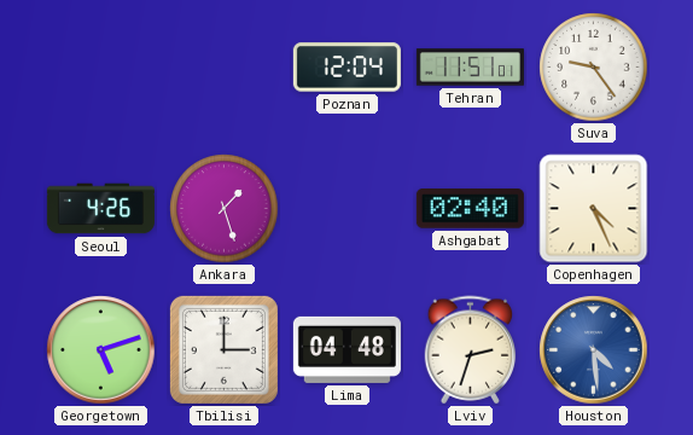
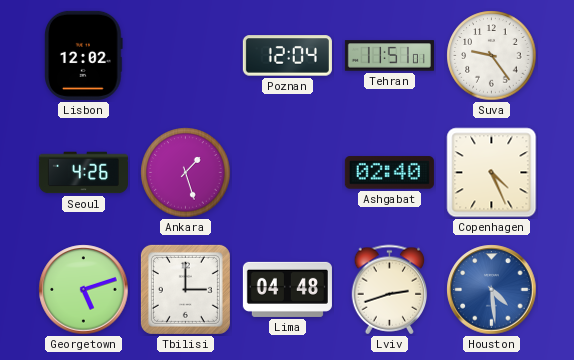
Lisbon: none -> 12:02 (84, 55)
Lviv: 2:33 -> 2:42 (390, 290)
